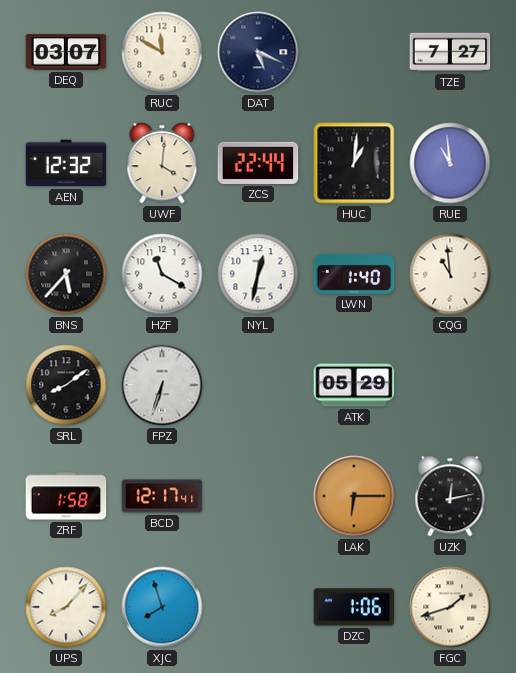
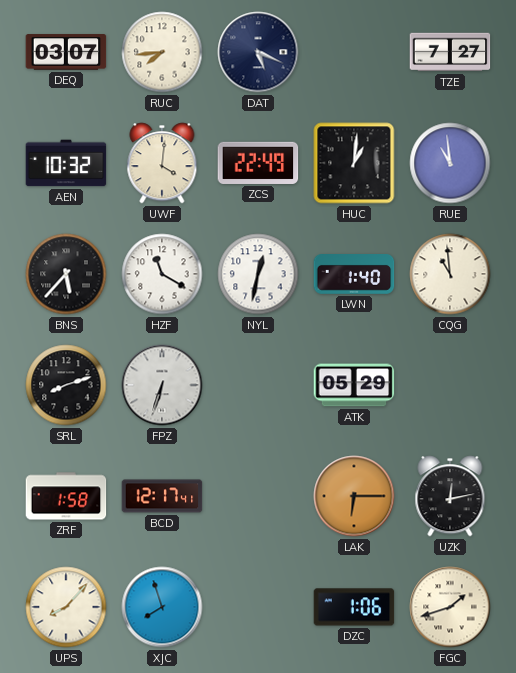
RUC: 11:50 -> 7:44 (162, 52)
AEN: 12:32 -> 10:32 (66, 163)
ZCS: 22:44 -> 22:49 (258, 163)
SRL: 8:09 -> 8:12 (66, 385)
